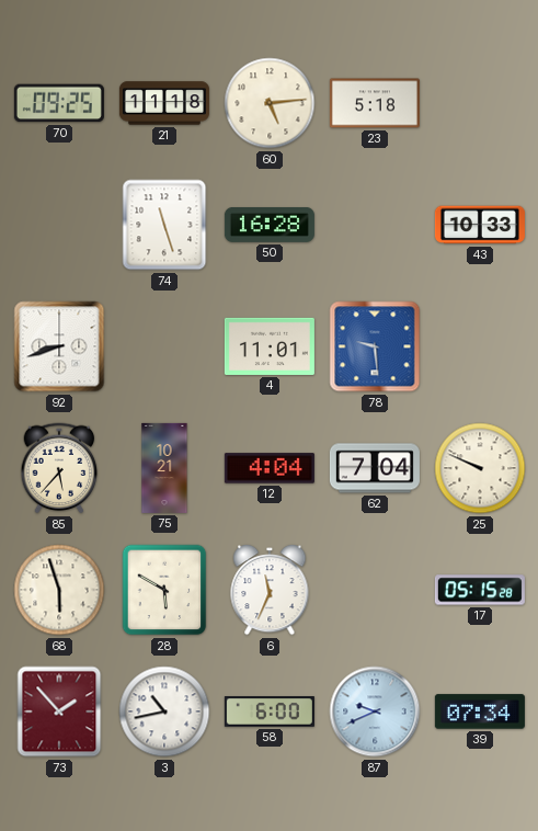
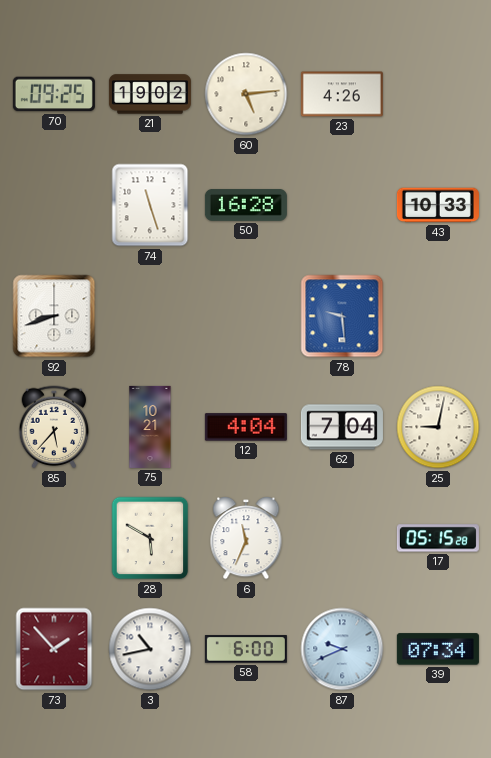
21: 11:18 -> 19:02 (150, 94)
23: 5:18 -> 4:26 (342, 94)
4: 11:01 -> none (270, 346)
25: 9:49 -> 9:02 (438, 427)
68: 5:57 -> none (59, 590)
